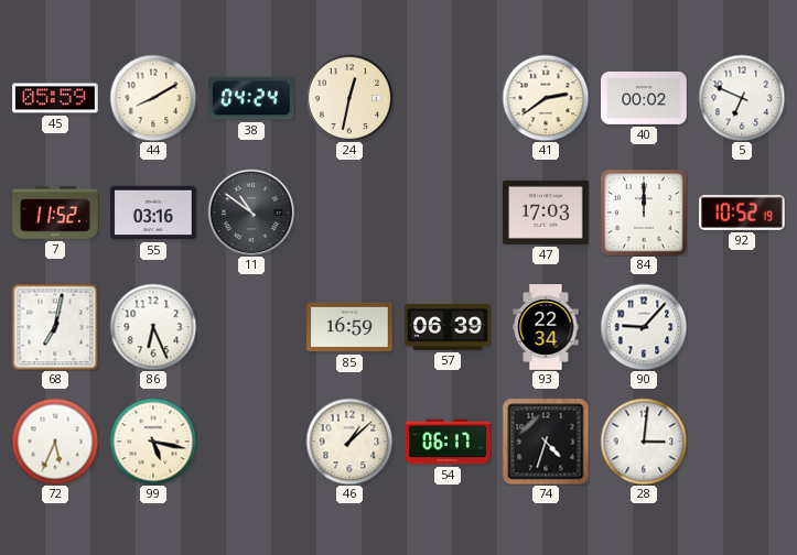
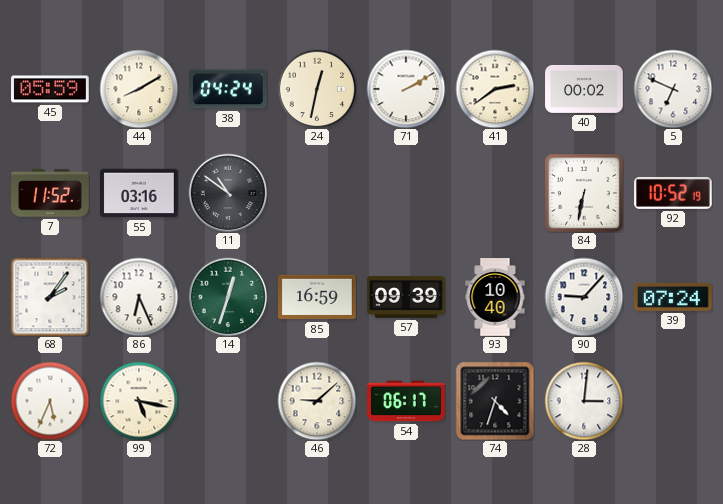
71: none -> 2:10 (406, 89)
47: 17:03 -> none (547, 213)
84: 12:00 -> 6:32 (585, 194)
68: 7:02 -> 2:06 (50, 297)
14: none -> 12:33 (228, 297)
57: 06:39 -> 09:39 (406, 297)
93: 22:34 -> 10:40 (495, 297)
39: none -> 07:24 (673, 297)
46: 1:08 -> 9:08 (317, 401)
